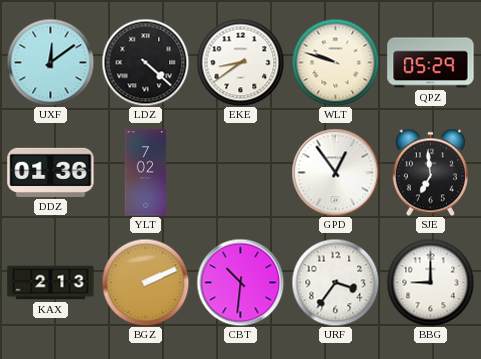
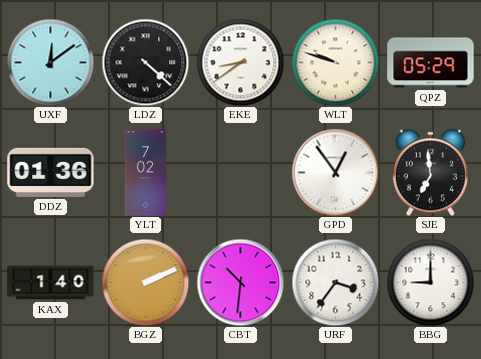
KAX: 2:13 -> 1:40 (51, 283)
